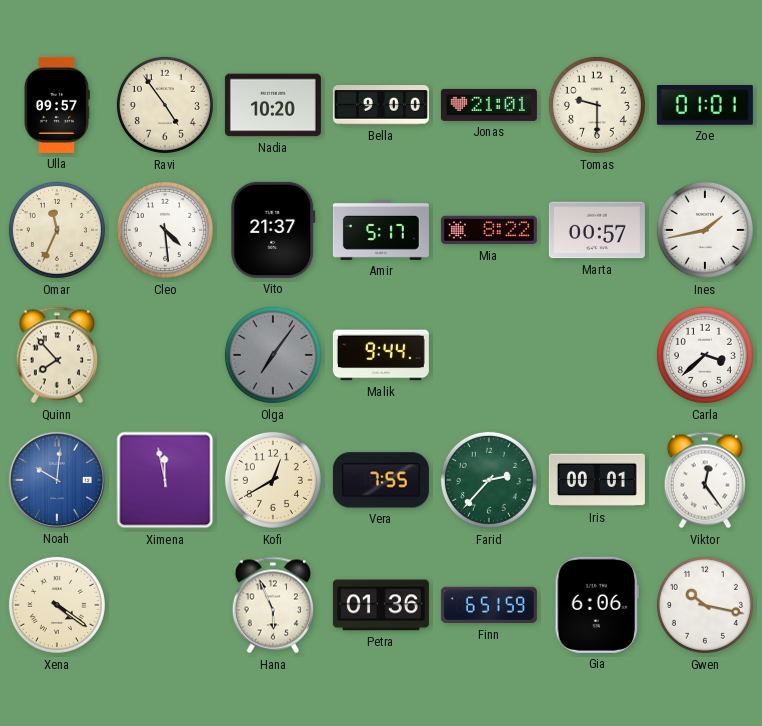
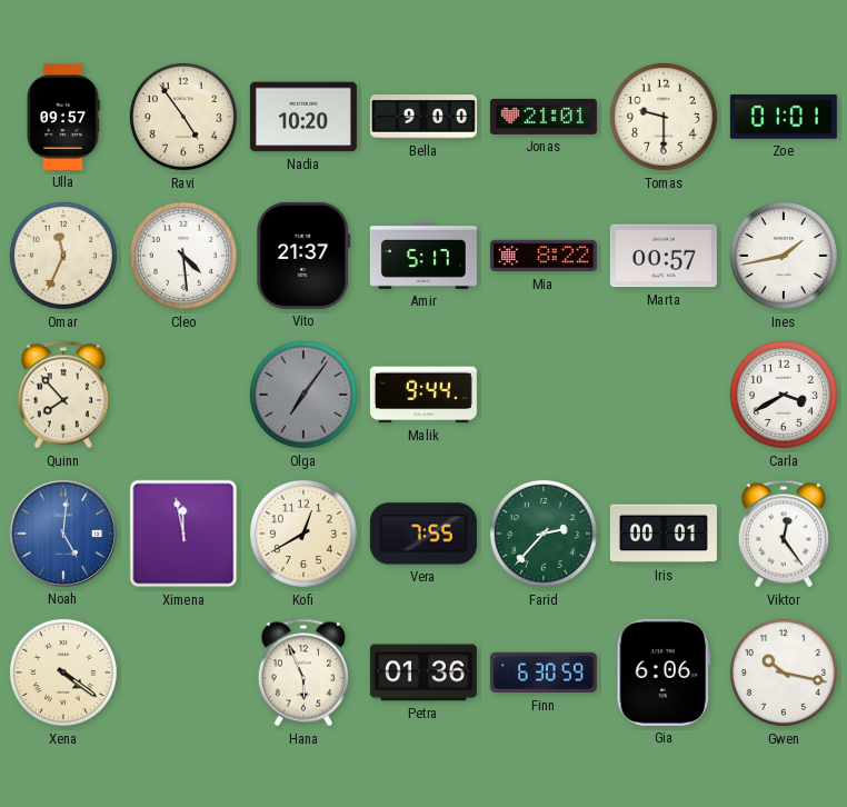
Carla: 3:38 -> 3:40 (784, 395)
Noah: 10:01 -> 5:01 (63, 534)
Finn: 6:51 -> 6:30 (544, 672)
